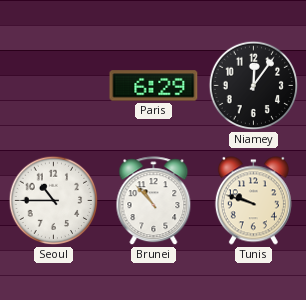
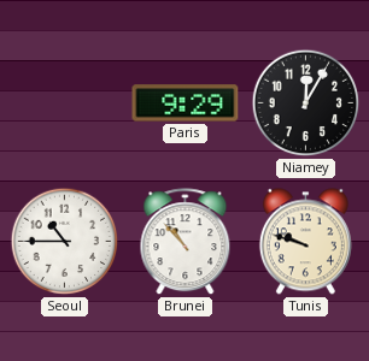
Paris: 6:29 -> 9:29 (186, 103)
Niamey: 12:06 -> 12:05 (306, 103)
